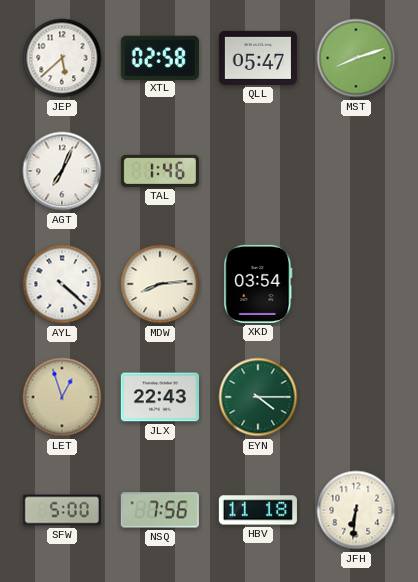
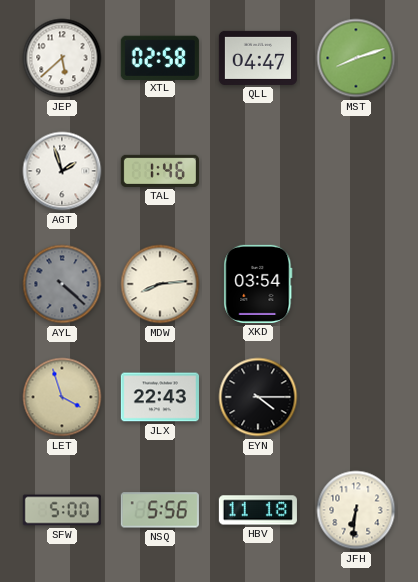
QLL: 05:47 -> 04:47 (258, 58)
AGT: 7:04 -> 1:57 (62, 171)
AYL dial: white -> grey (62, 284)
LET: 12:57 -> 3:57 (62, 397)
EYN dial: green -> black (258, 397)
NSQ: 7:56 -> 5:56 (160, 510)
